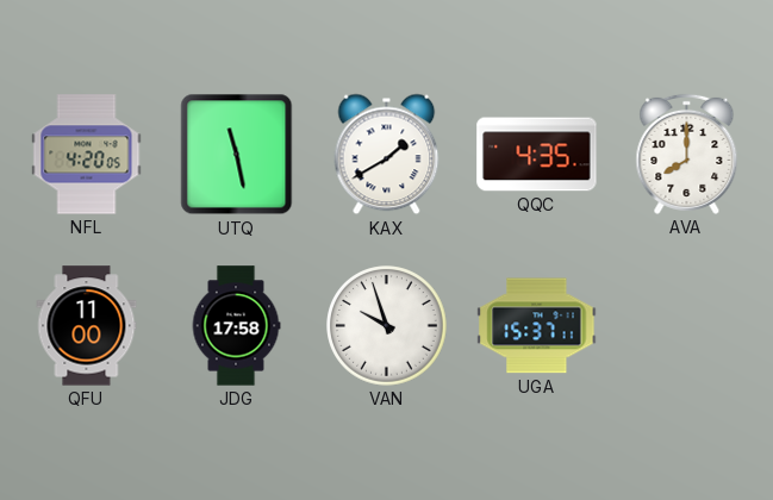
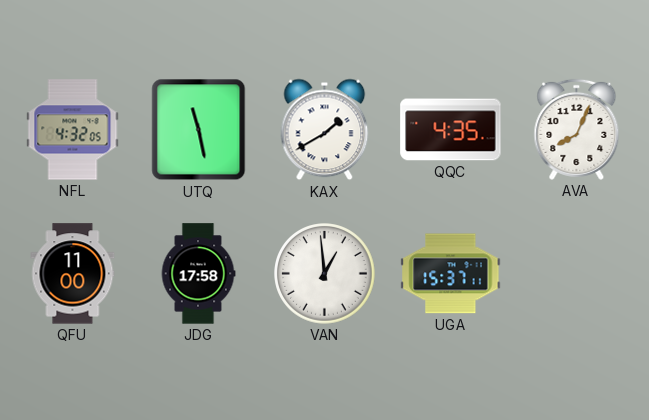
NFL: 4:20 -> 4:32 (73, 130)
AVA: 8:00 -> 8:04 (577, 129)
VAN: 9:57 -> 12:59 (325, 274)
